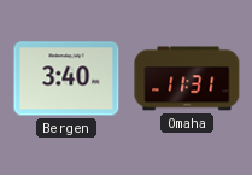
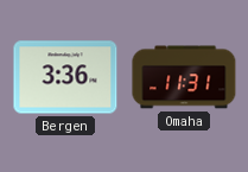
Bergen: 3:40 -> 3:36 (65, 77)
